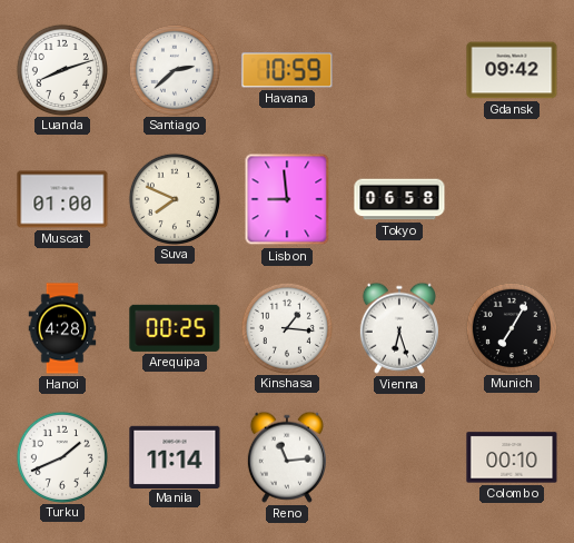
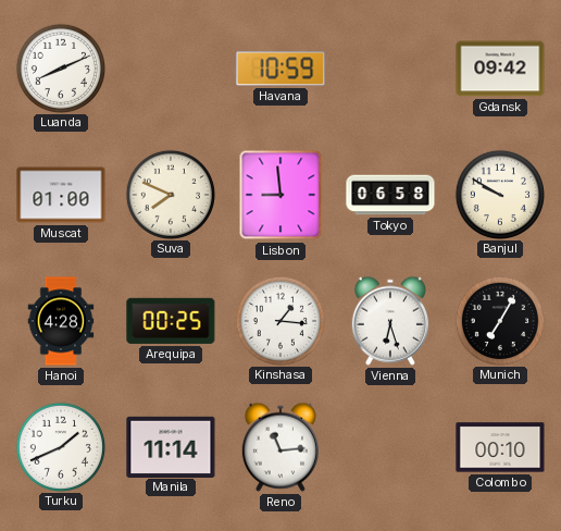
Luanda: 8:12 -> 8:11 (60, 67)
Santiago: 2:38 -> none (174, 69)
Banjul: none -> 9:50 (499, 194)
